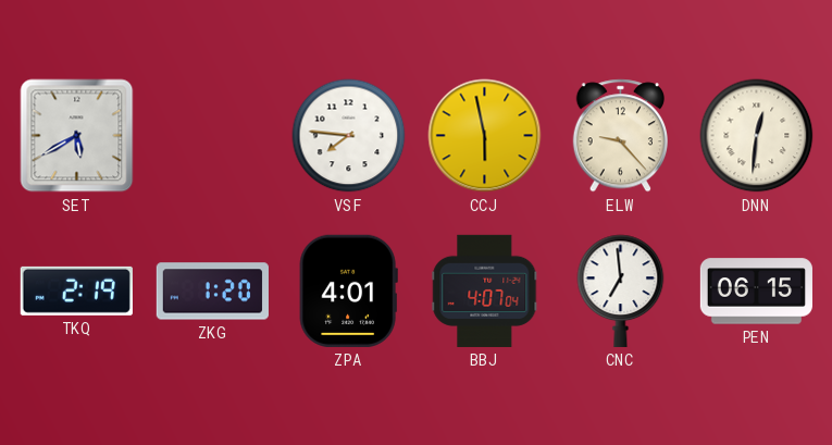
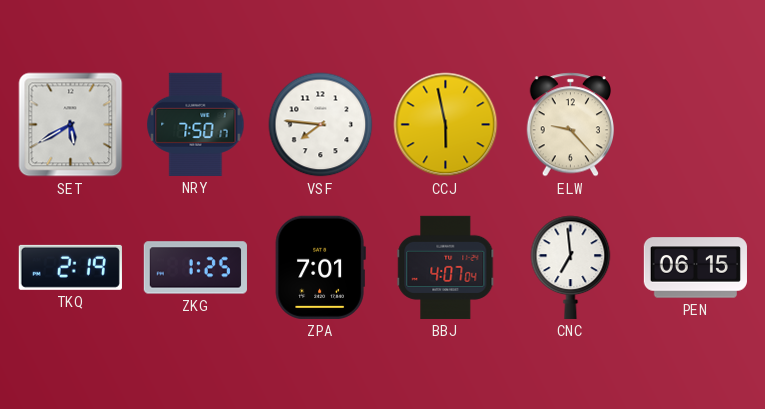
NRY: none -> 7:50 (196, 124)
DNN: 12:31 -> none (757, 136)
ZKG: 1:20 -> 1:25 (195, 268)
ZPA: 4:01 -> 7:01 (320, 267)
